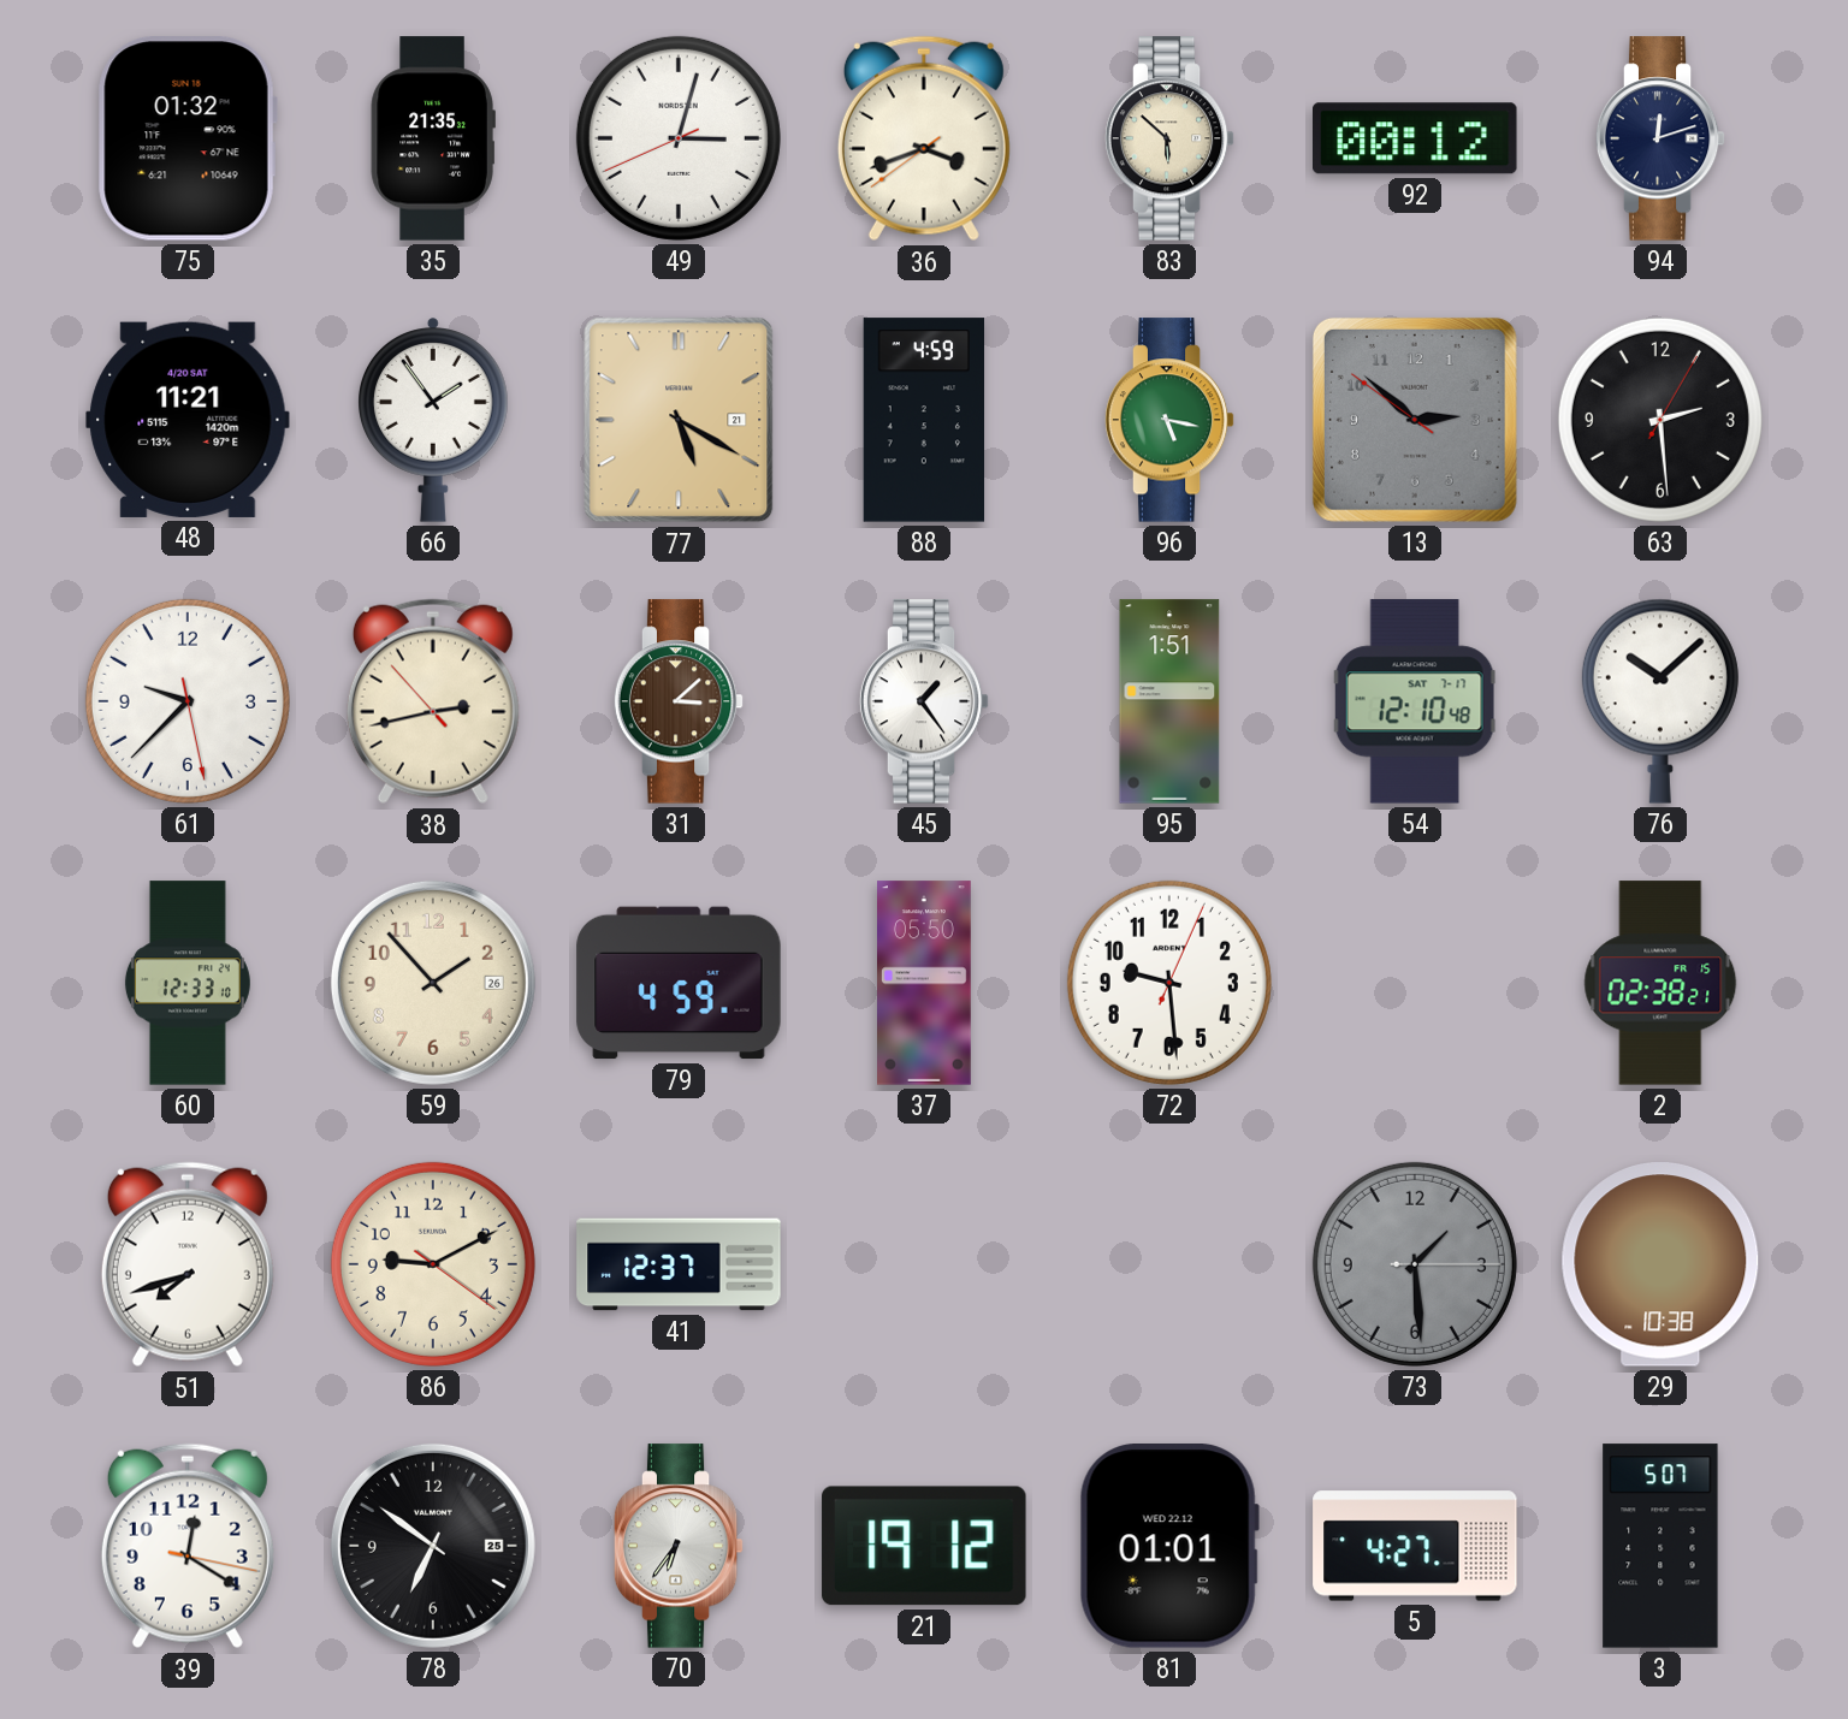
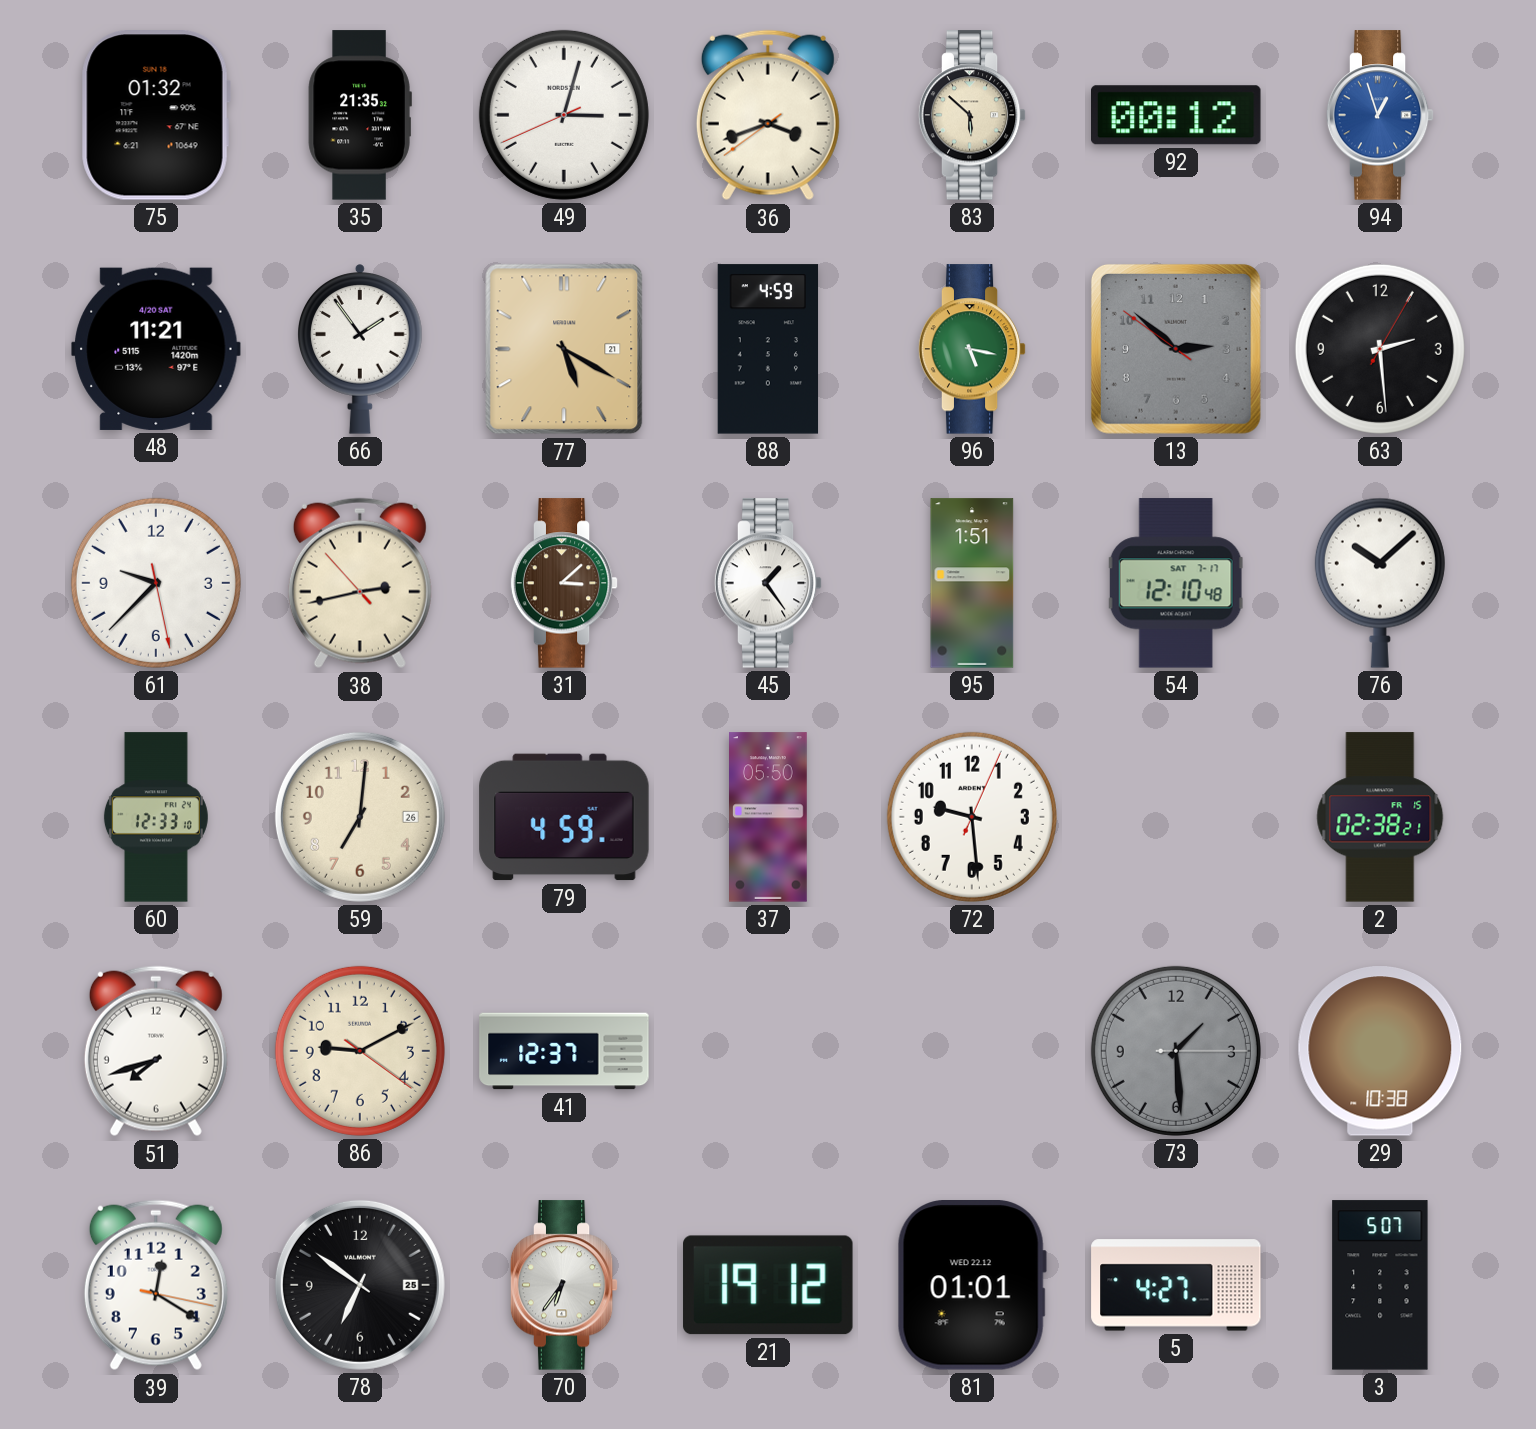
94: 12:12 -> 12:57 (1380, 115)
94 dial: navy -> blue (1380, 115)
59: 1:53 -> 7:01 (360, 817)
